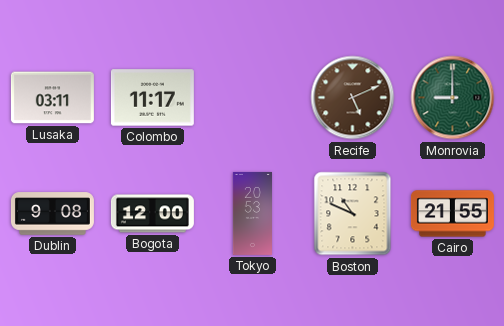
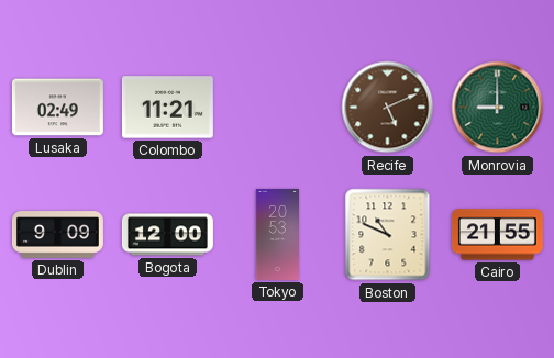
Lusaka: 03:11 -> 02:49 (57, 108)
Colombo: 11:17 -> 11:21 (167, 108)
Dublin: 9:08 -> 9:09 (57, 235)
